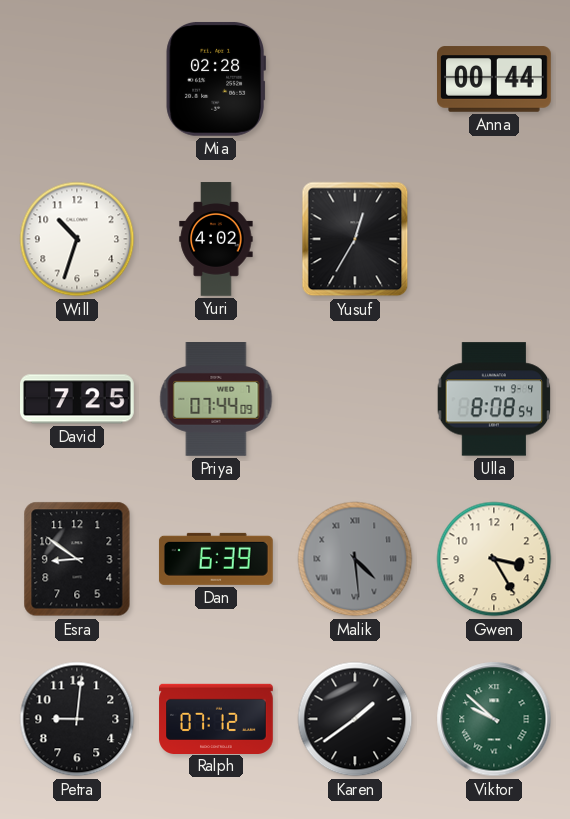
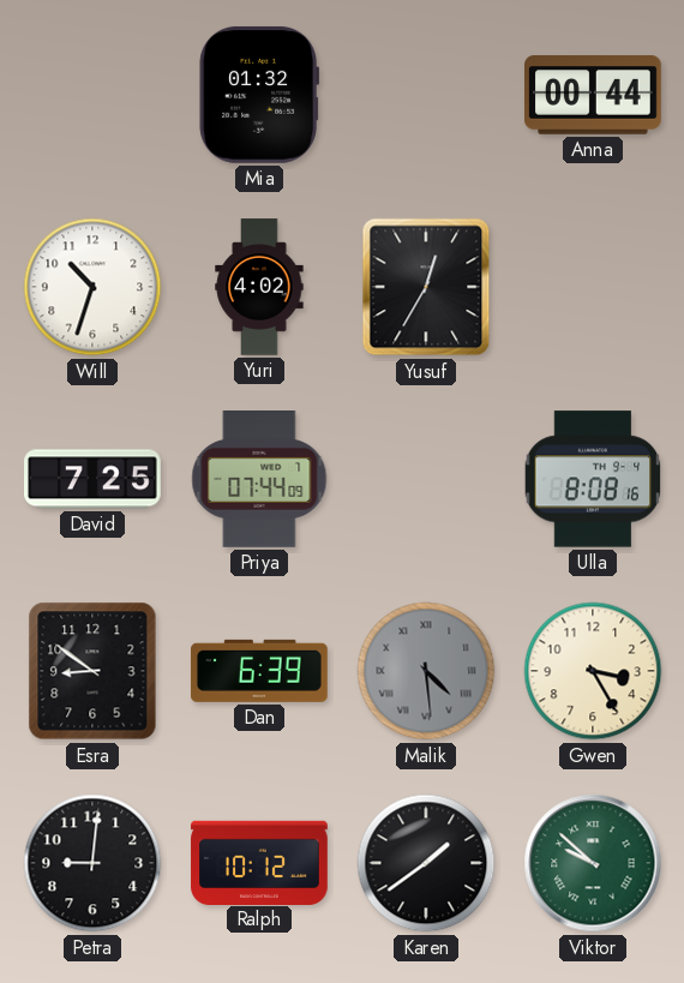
Mia: 02:28 -> 01:32 (258, 95)
Ulla: 8:08:54 -> 8:08:16 (593, 479)
Ralph: 07:12 -> 10:12 (259, 862)
